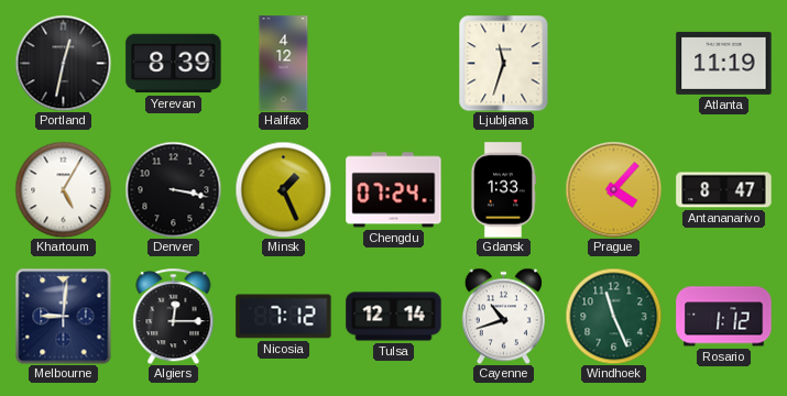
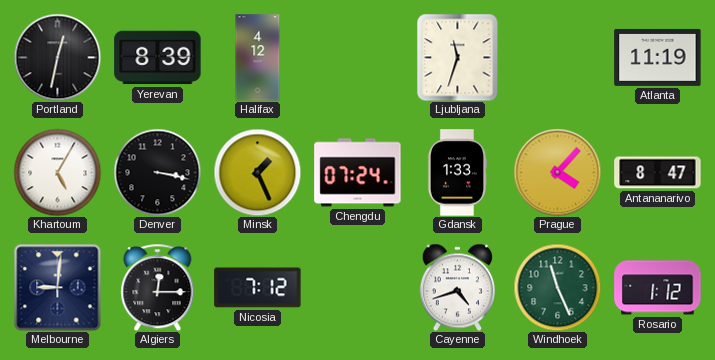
Tulsa: 12:14 -> none (394, 317)
Cayenne: 10:42 -> 4:42 (457, 287)
